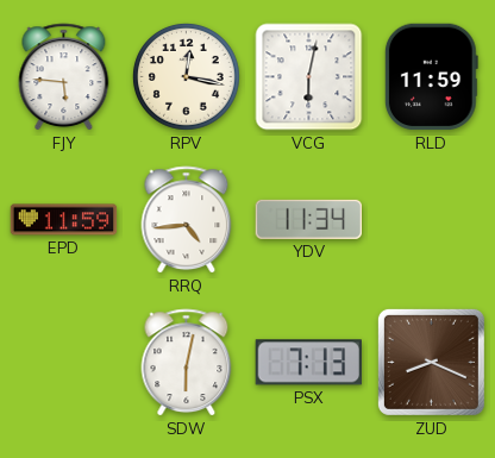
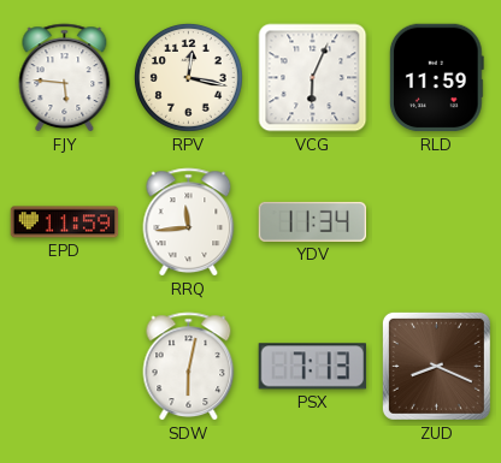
VCG: 6:02 -> 6:04 (313, 78)
RRQ: 4:44 -> 11:44 (189, 222)
